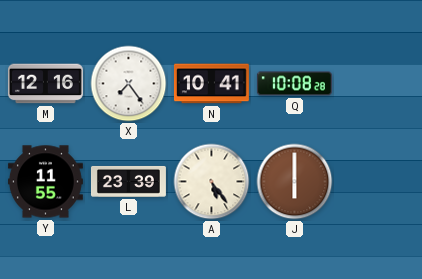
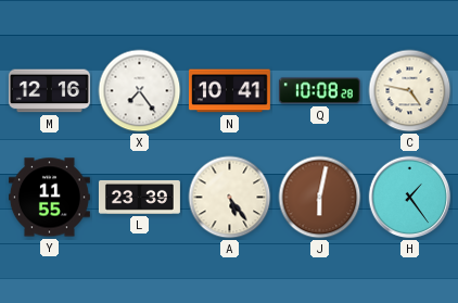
C: none -> 4:47 (410, 91)
J: 6:00 -> 6:02 (320, 198)
H: none -> 1:24 (410, 198)
